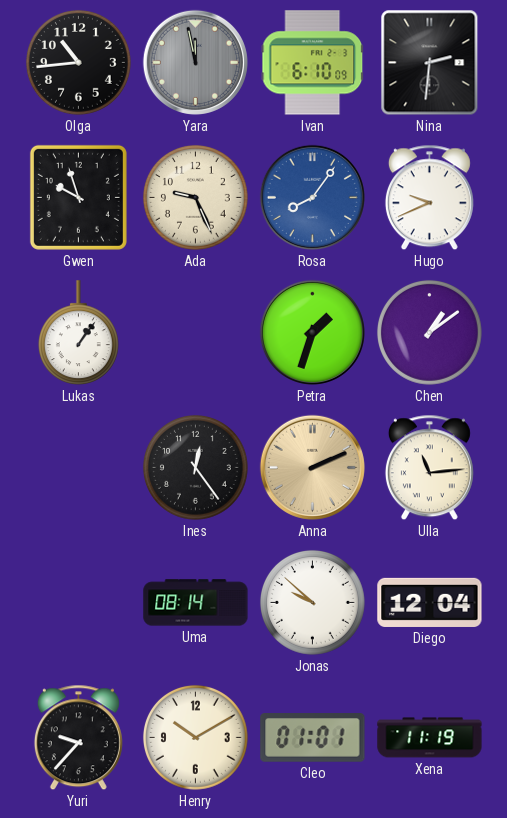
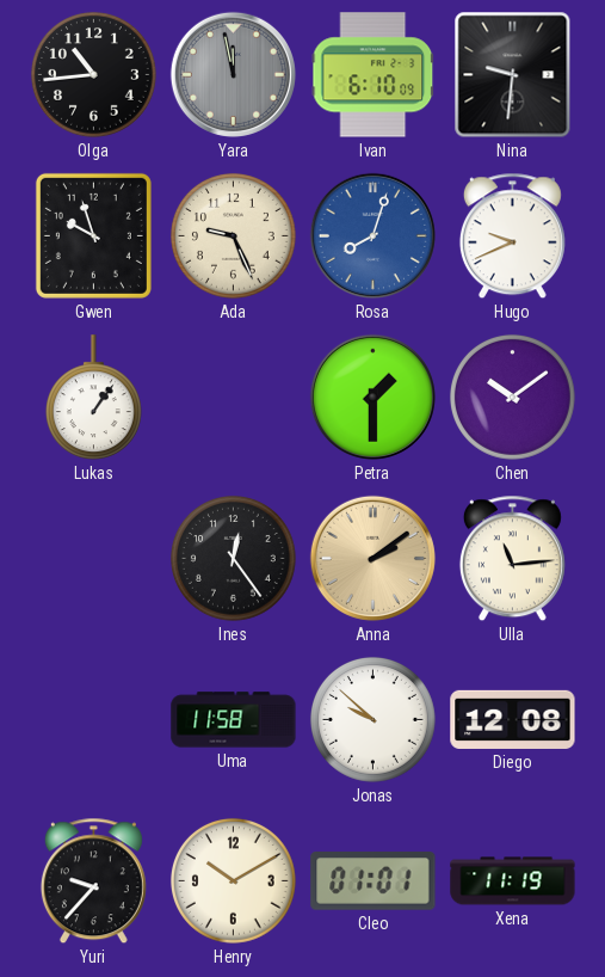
Nina: 2:31 -> 9:31 (513, 75)
Rosa: 8:06 -> 8:03 (372, 235)
Petra: 1:33 -> 1:30 (372, 397)
Chen: 1:09 -> 10:09 (512, 397)
Anna: 2:11 -> 2:09 (372, 558)
Uma: 08:14 -> 11:58 (234, 720)
Diego: 12:04 -> 12:08 (513, 719)
